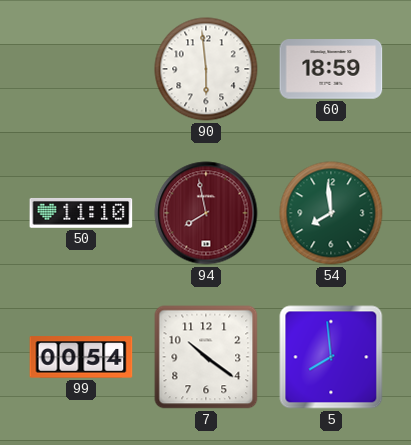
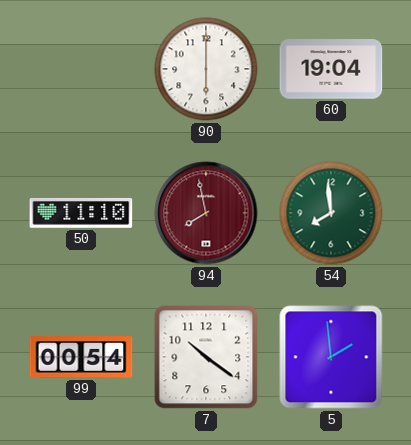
90: 5:59 -> 6:00 (206, 69)
60: 18:59 -> 19:04 (331, 69)
5: 7:59 -> 1:59 (331, 357)
